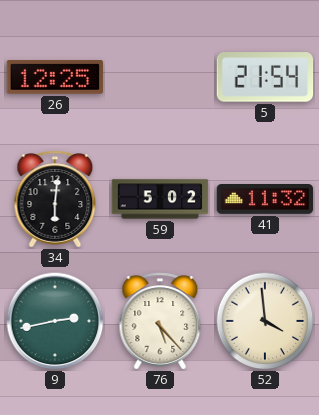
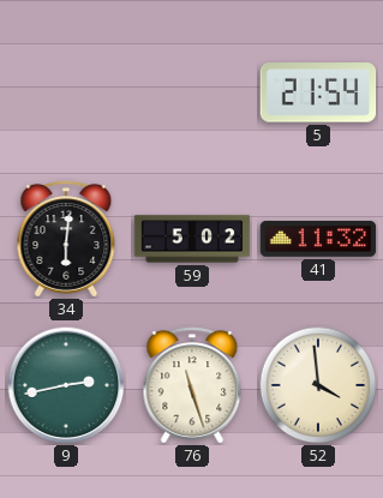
26: 12:25 -> none (55, 78)
76: 5:23 -> 11:27 (192, 385)
